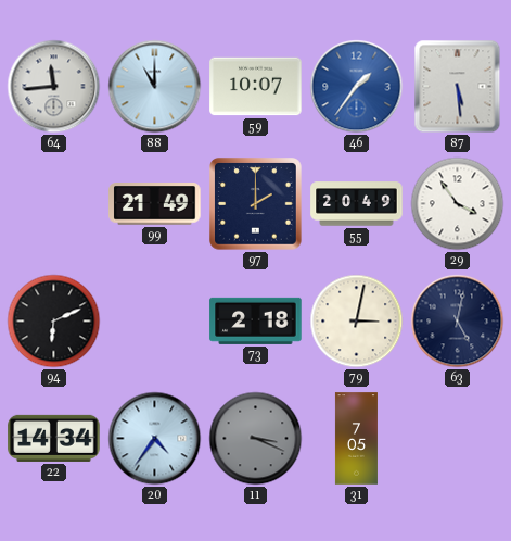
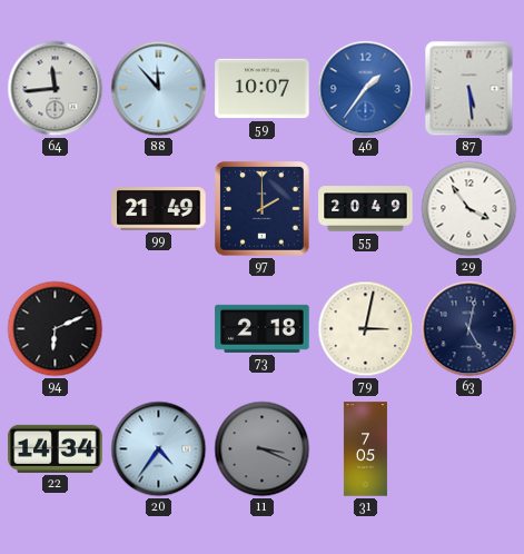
88: 11:00 -> 11:53 (159, 89)
